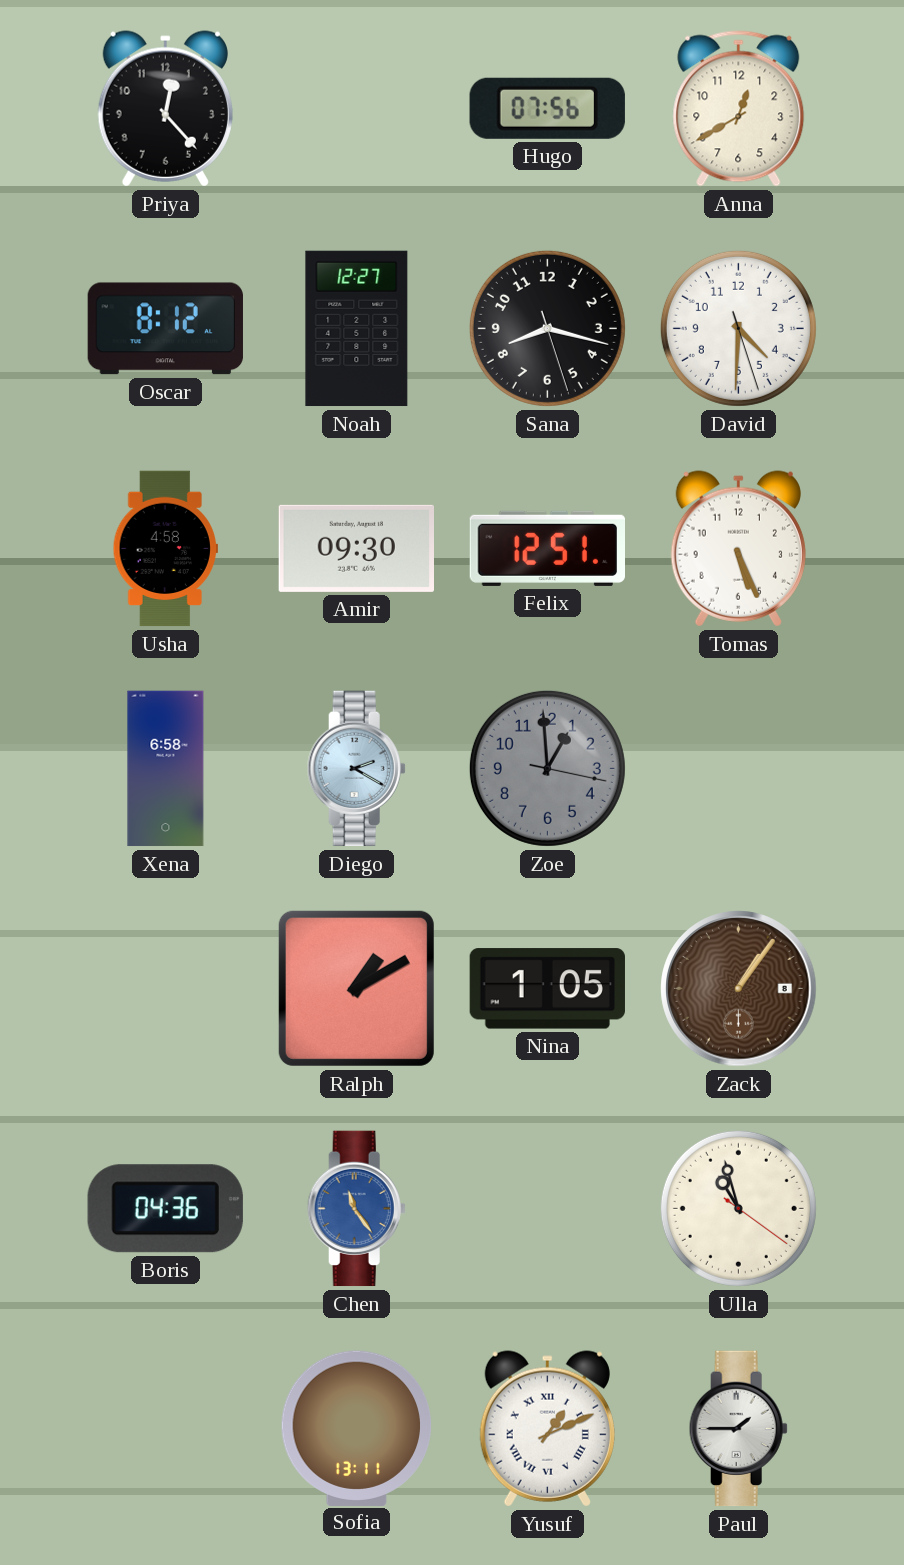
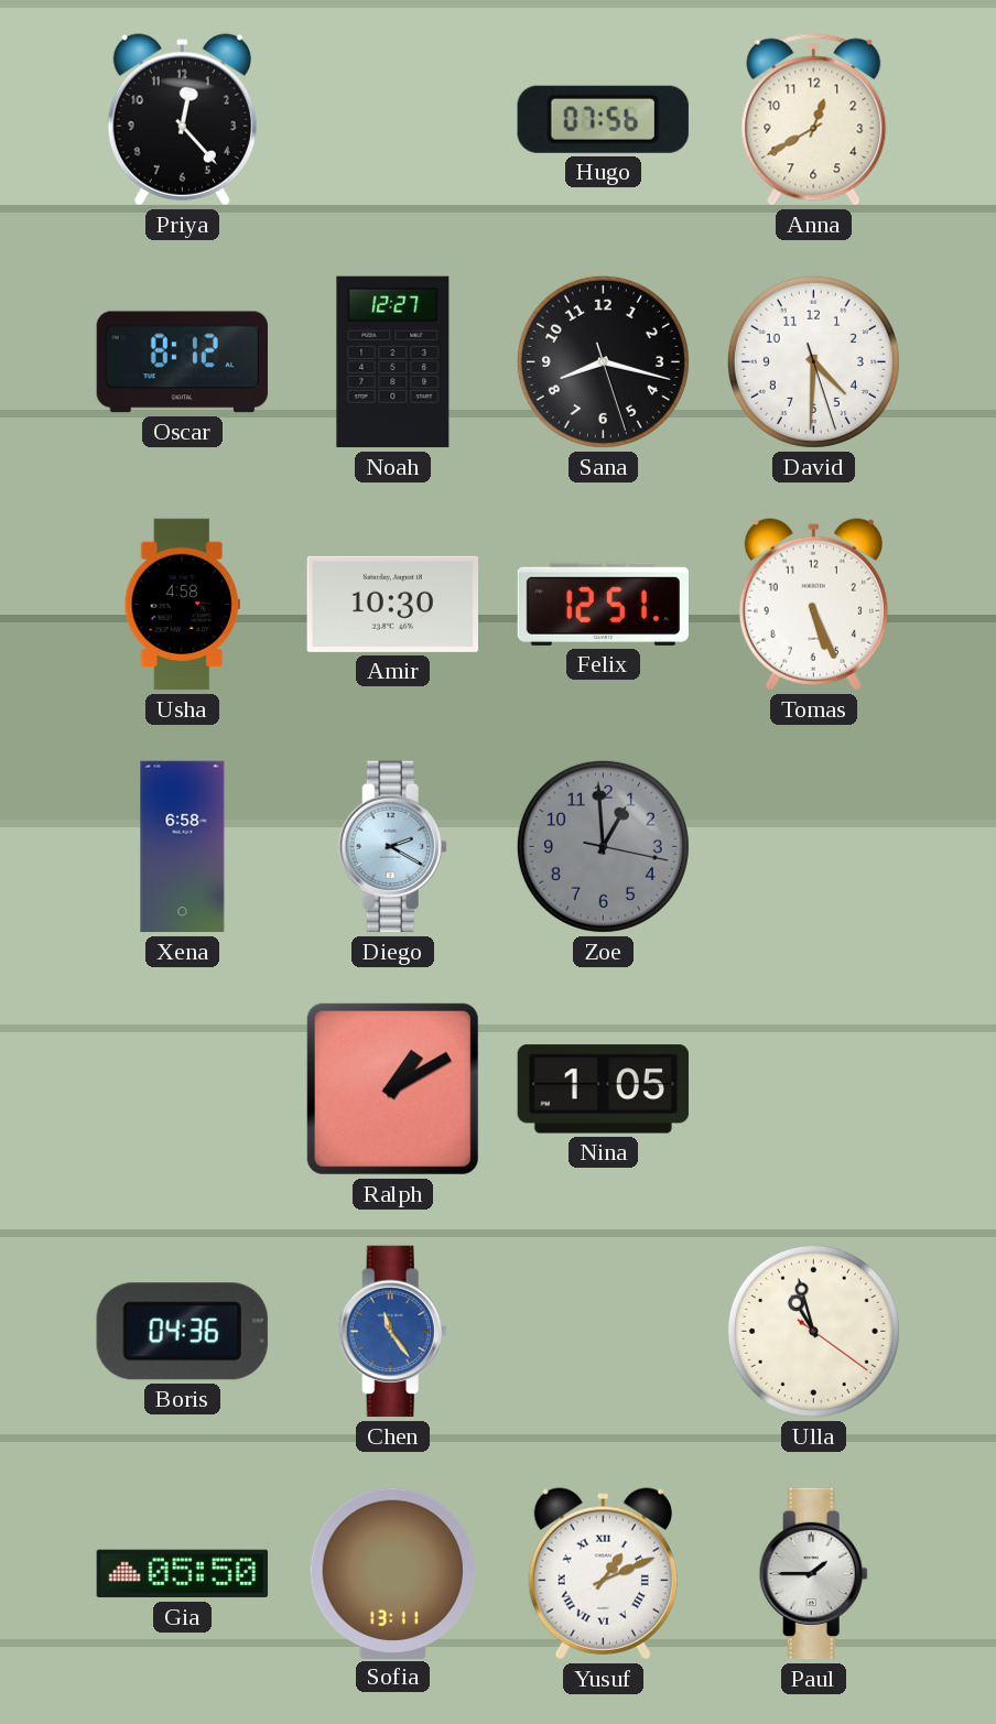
Amir: 09:30 -> 10:30 (392, 604)
Zack: 1:06 -> none (739, 989)
Gia: none -> 05:50 (182, 1574)
